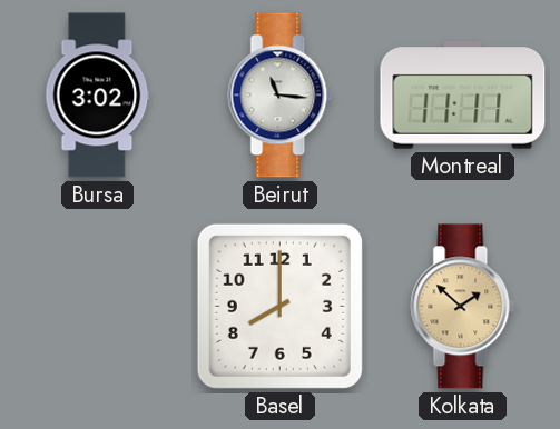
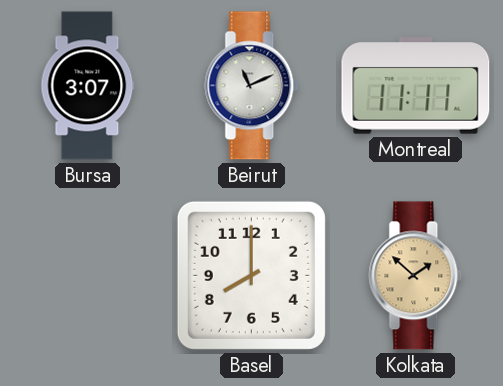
Bursa: 3:02 -> 3:07 (88, 86)
Beirut: 11:16 -> 11:11 (252, 86)
